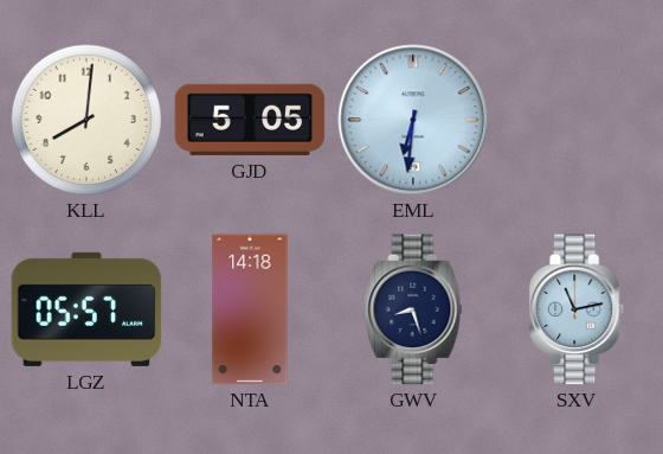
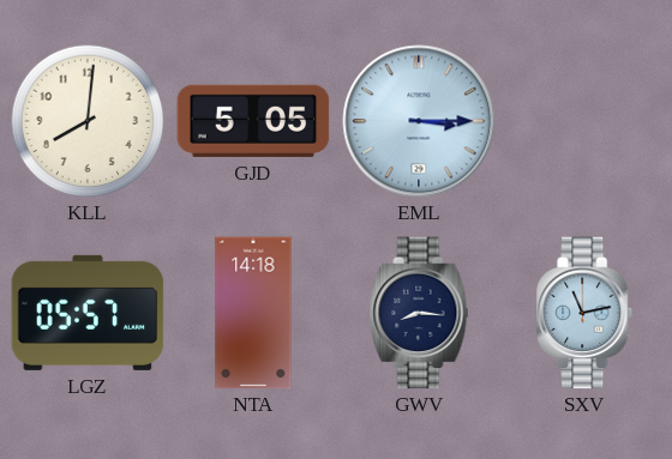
EML: 6:31 -> 3:15 (419, 121)
GWV: 8:27 -> 8:16 (419, 313)
